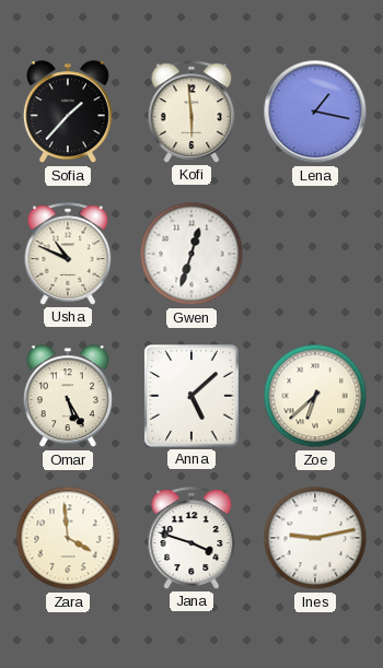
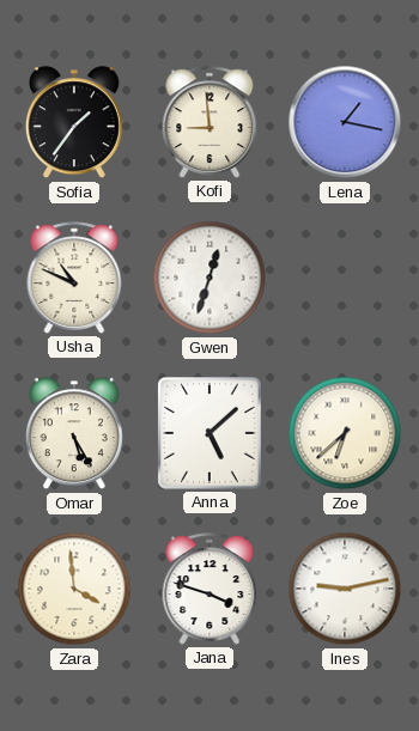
Sofia: 1:37 -> 1:36 (74, 123)
Kofi: 5:59 -> 8:59 (209, 122)
